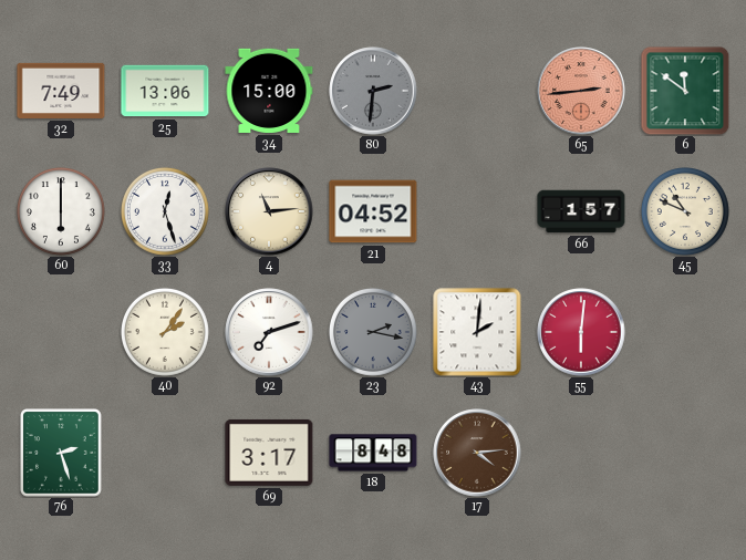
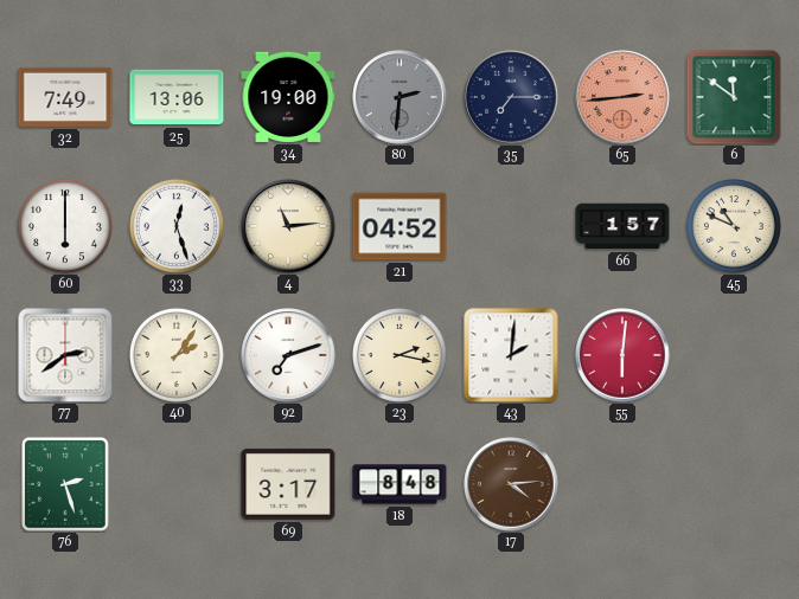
34: 15:00 -> 19:00 (288, 97)
35: none -> 7:15 (511, 97)
77: none -> 2:39 (65, 355)
23 dial: grey -> cream (399, 355)
